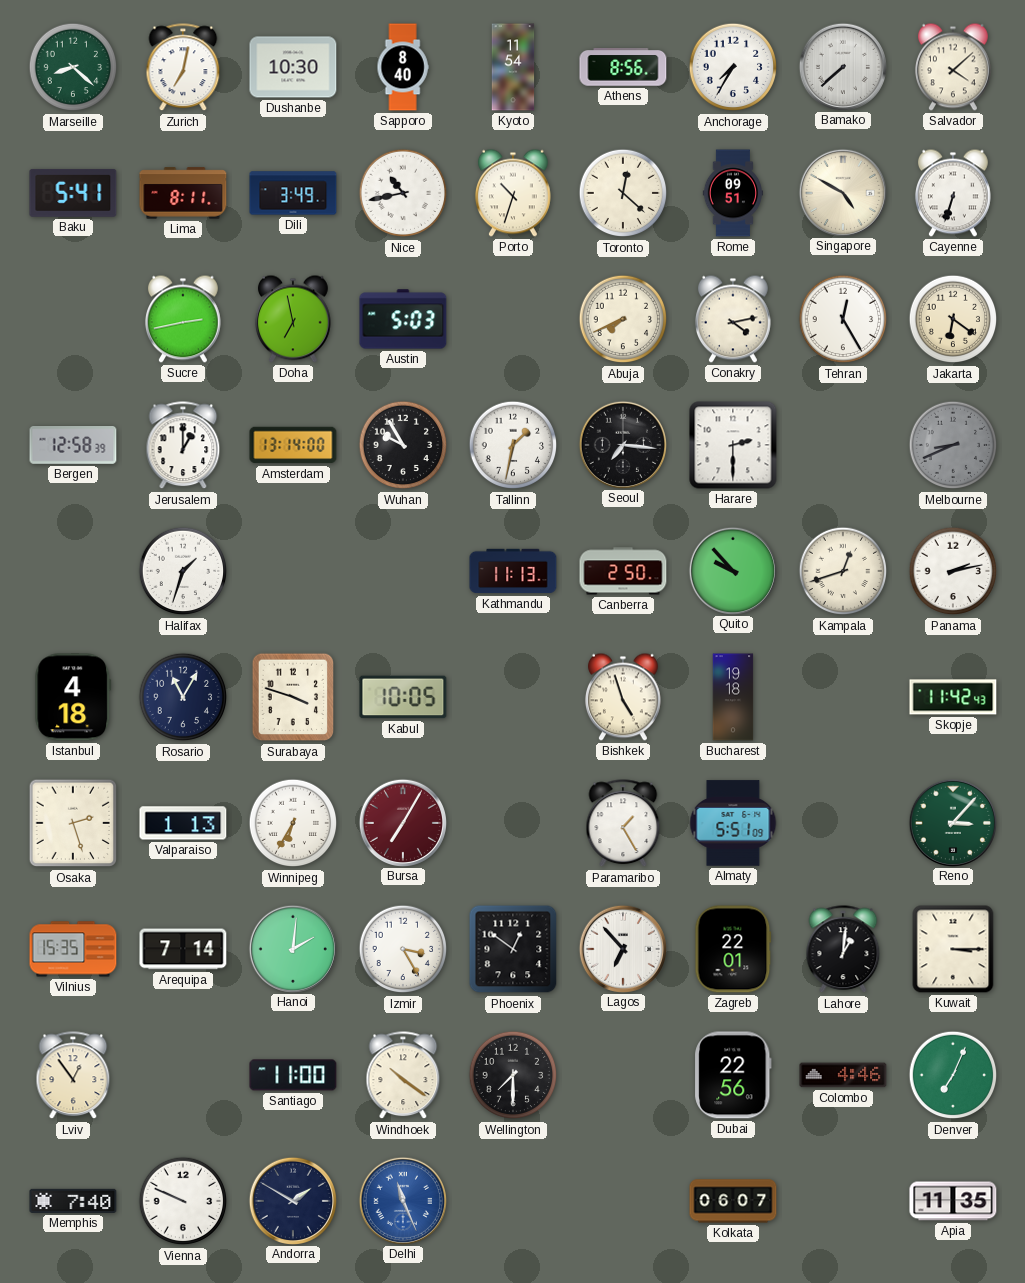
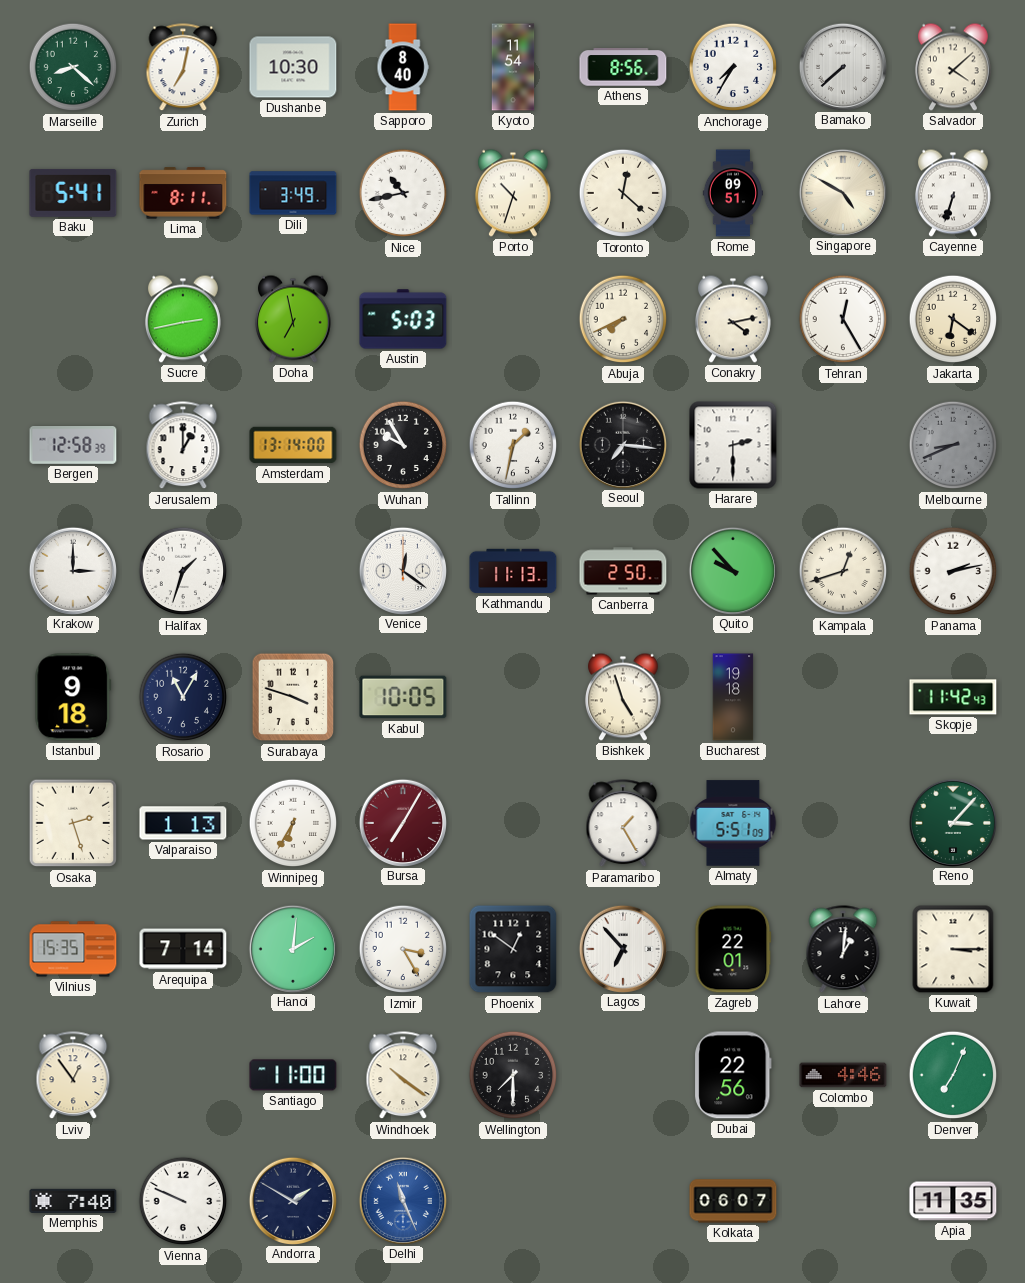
Krakow: none -> 3:00 (72, 570)
Venice: none -> 12:21 (402, 570)
Istanbul: 4:18 -> 9:18 (73, 697)
